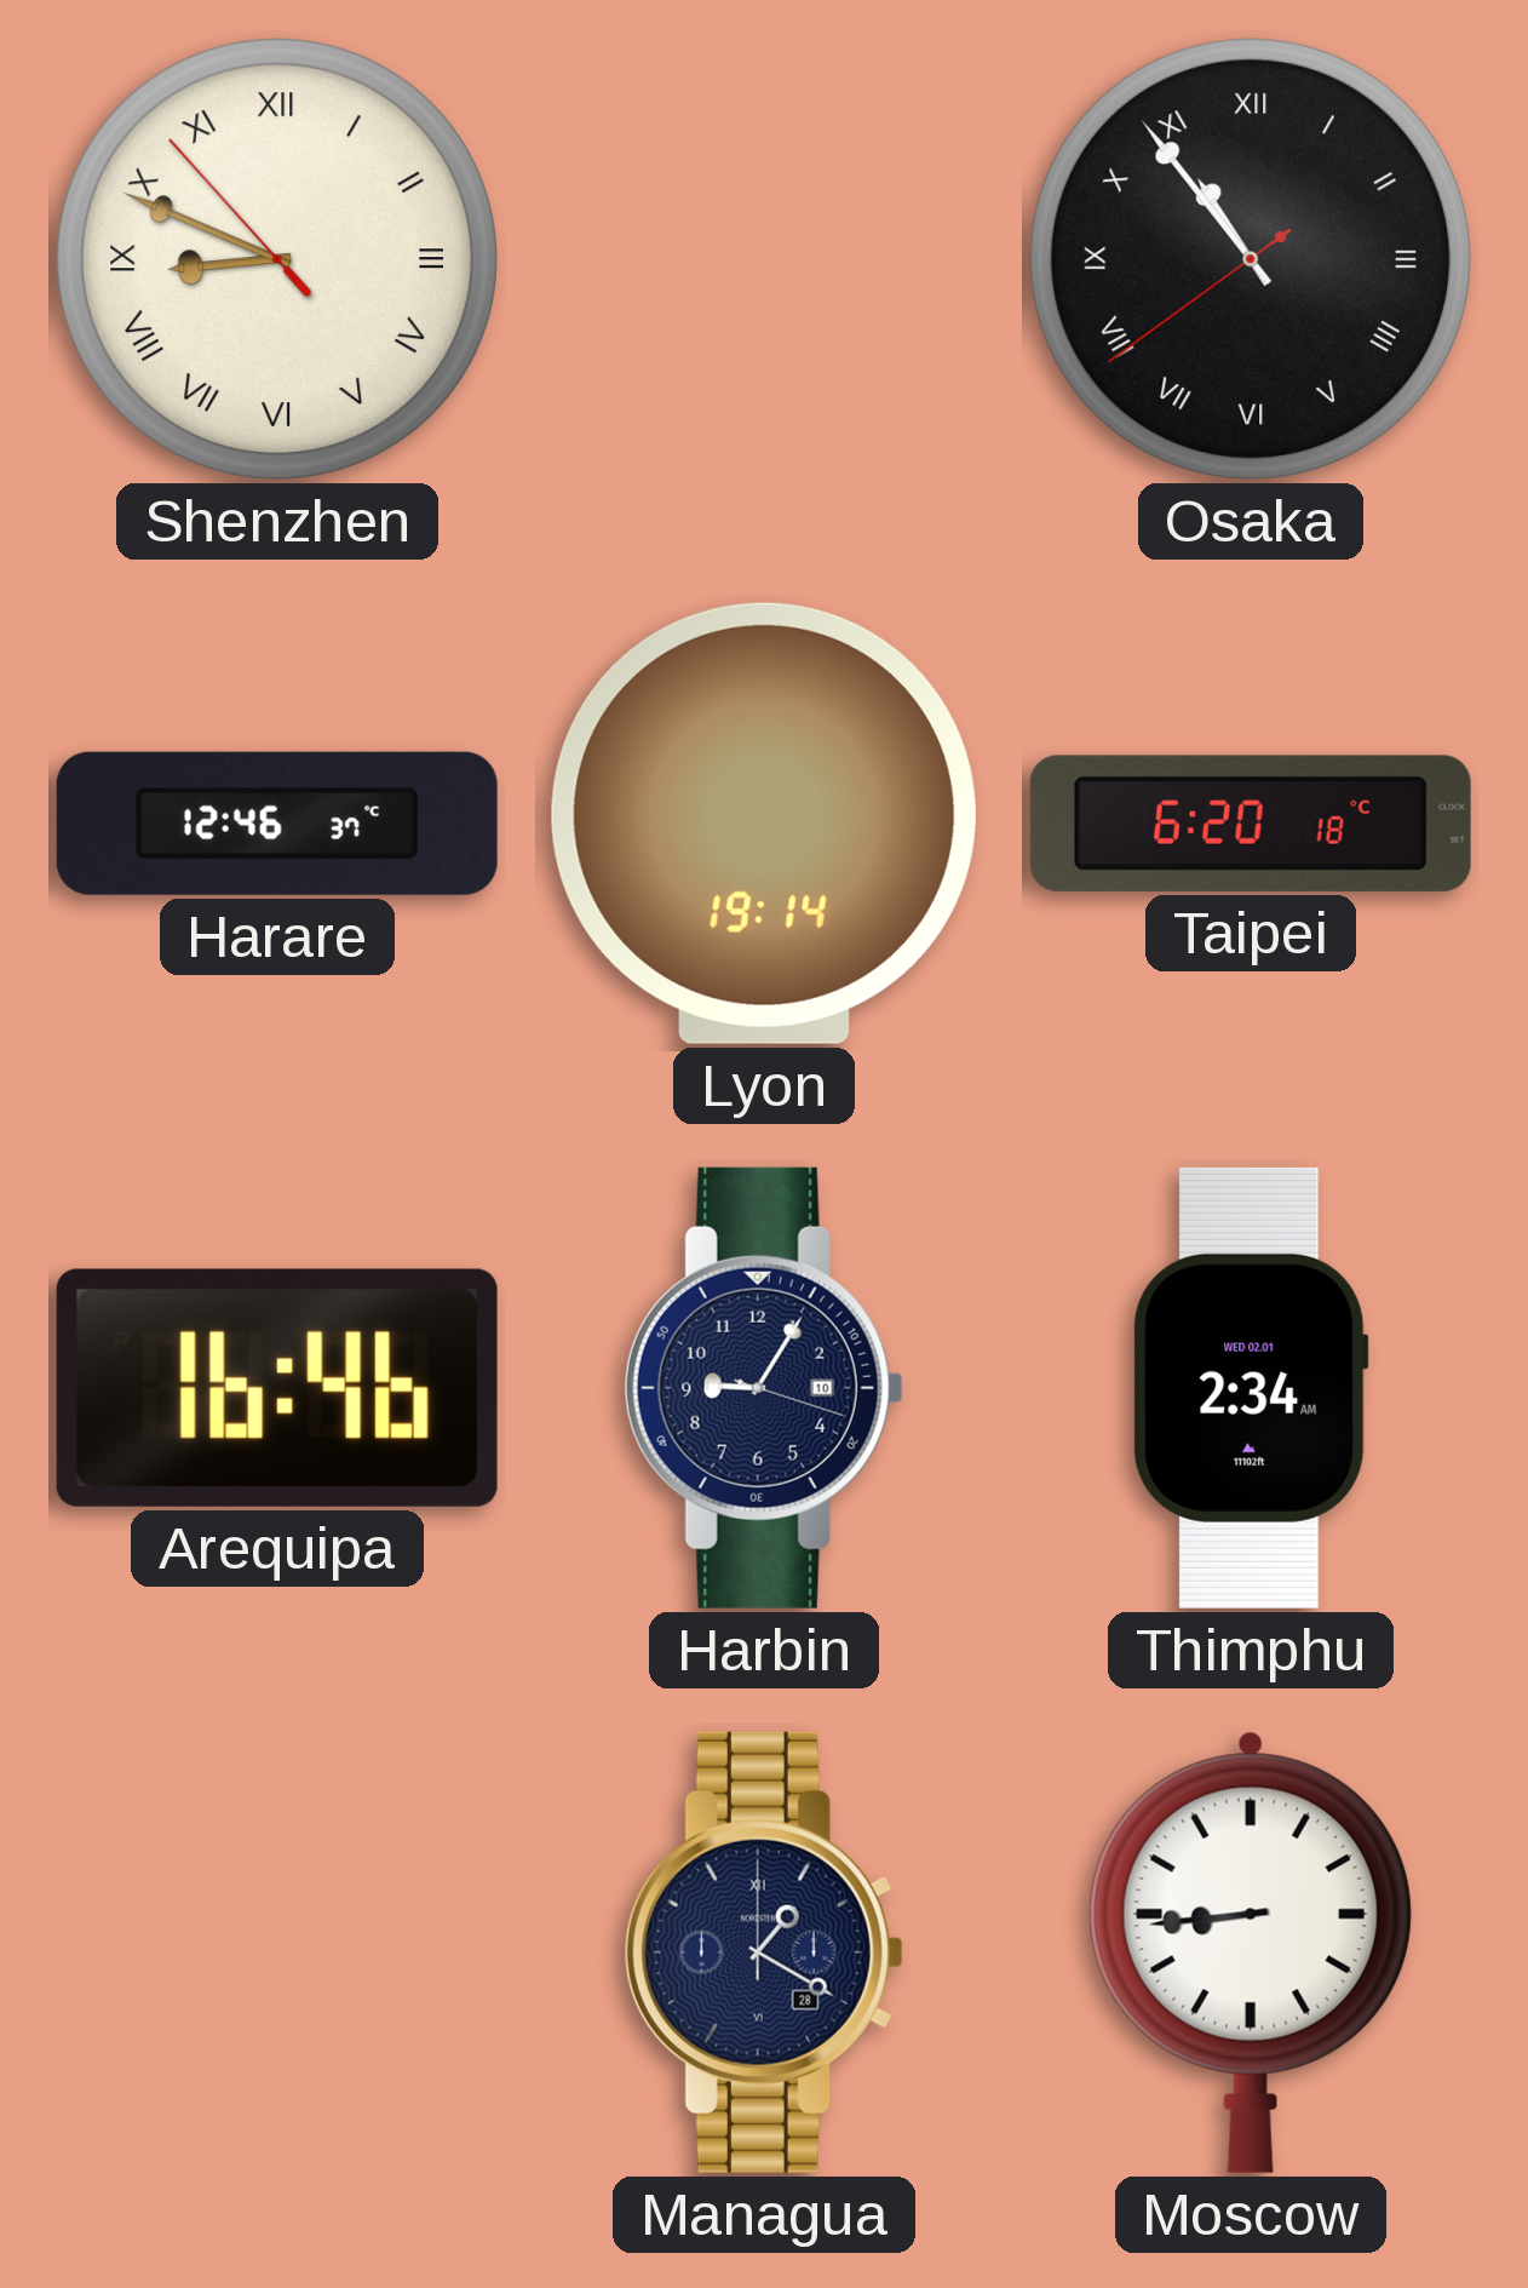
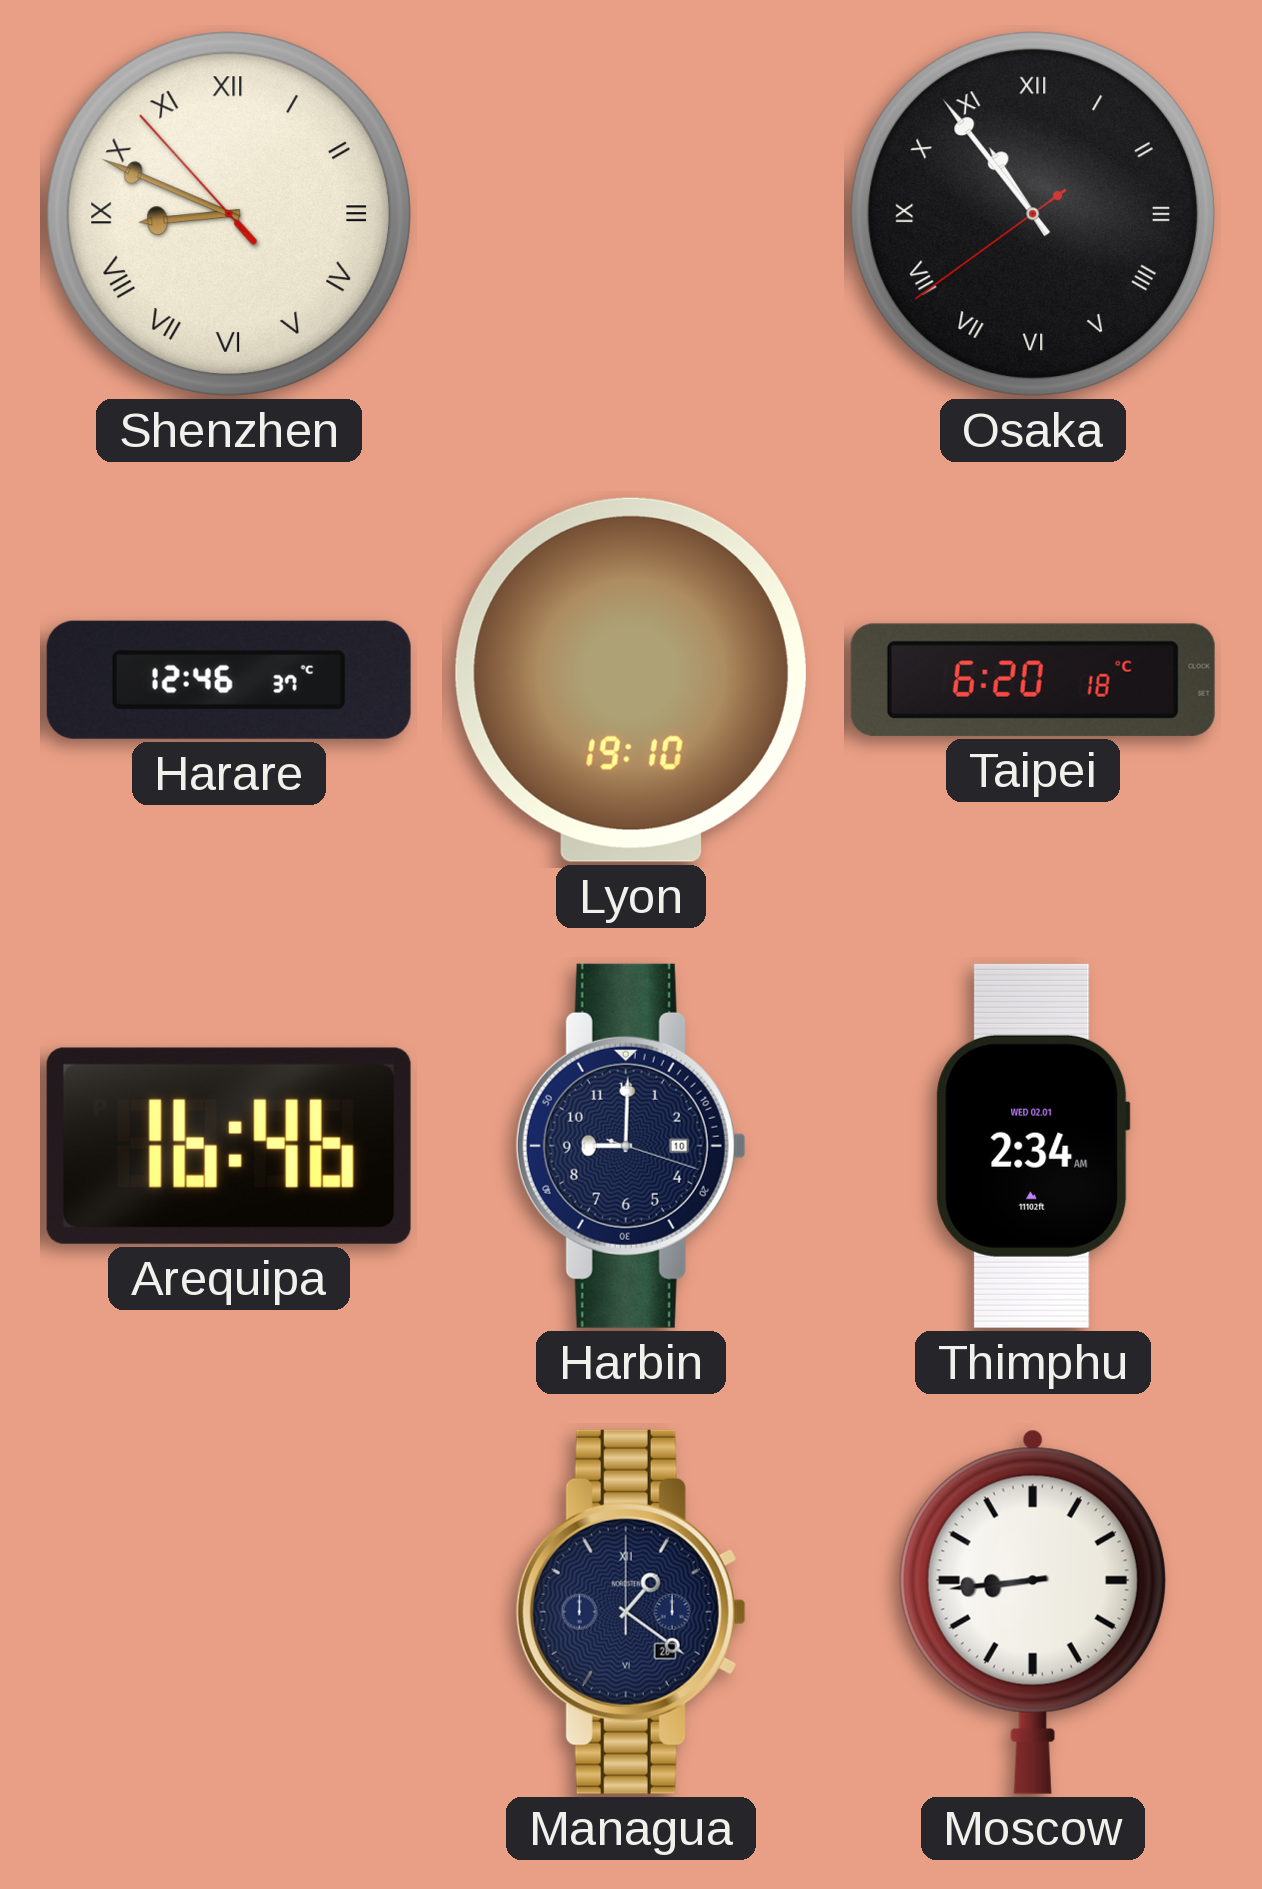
Lyon: 19:14 -> 19:10 (631, 680)
Harbin: 9:05 -> 9:00 (631, 1146)
Managua: 1:20 -> 1:21 (631, 1612)
